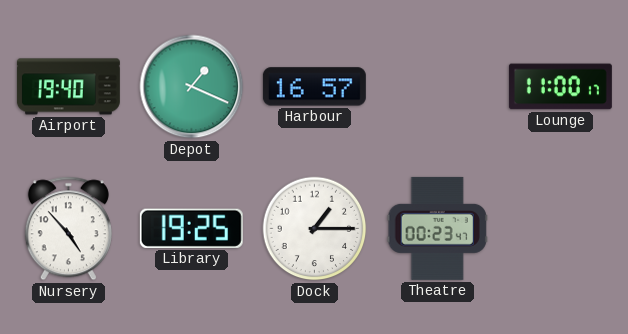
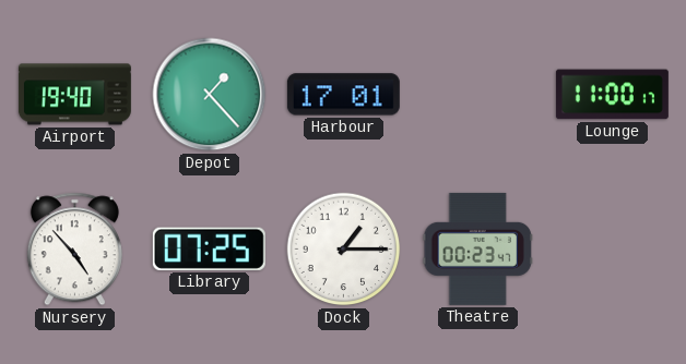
Depot: 1:19 -> 1:23 (210, 95)
Harbour: 16:57 -> 17:01 (343, 95)
Library: 19:25 -> 07:25 (209, 248)
